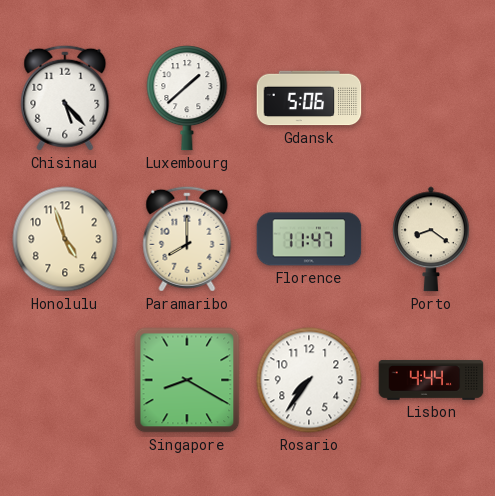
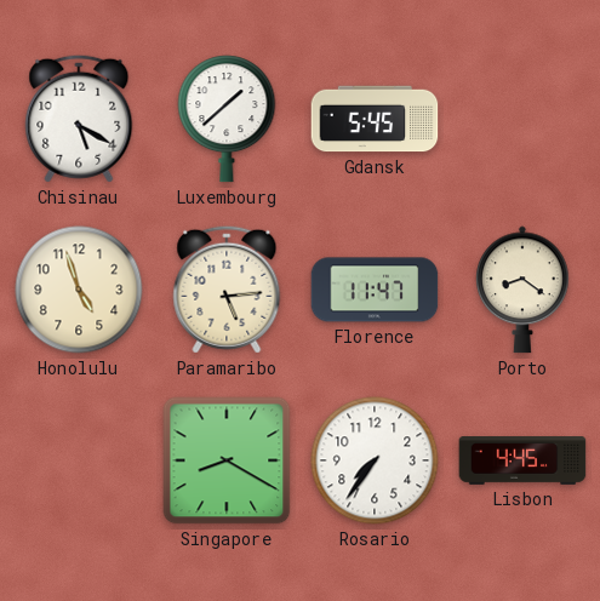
Chisinau: 5:23 -> 5:20 (79, 119)
Gdansk: 5:06 -> 5:45 (375, 119)
Paramaribo: 8:00 -> 5:14 (227, 290)
Lisbon: 4:44 -> 4:45 (522, 460)
